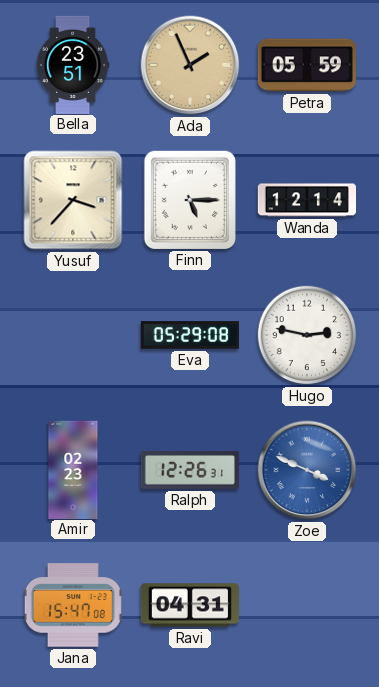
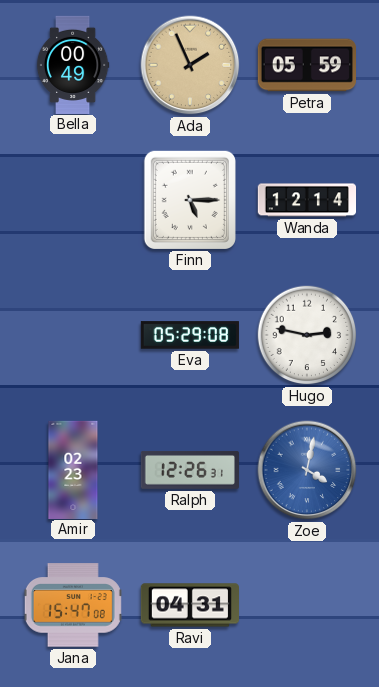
Bella: 23:51 -> 00:49 (73, 64)
Yusuf: 3:37 -> none (73, 200)
Zoe: 3:49 -> 4:02 (307, 470)
